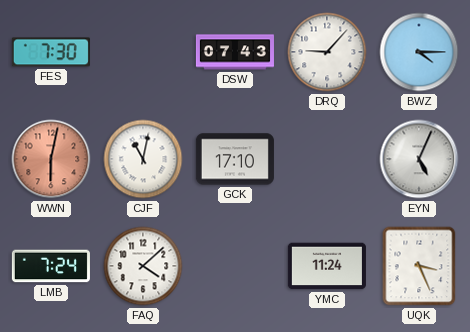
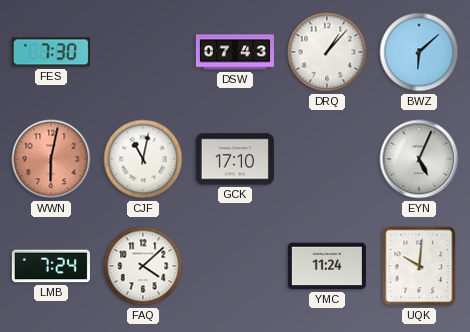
DRQ: 9:07 -> 1:07 (327, 52)
BWZ: 4:15 -> 6:08 (419, 52)
UQK: 3:26 -> 10:01 (419, 266)
